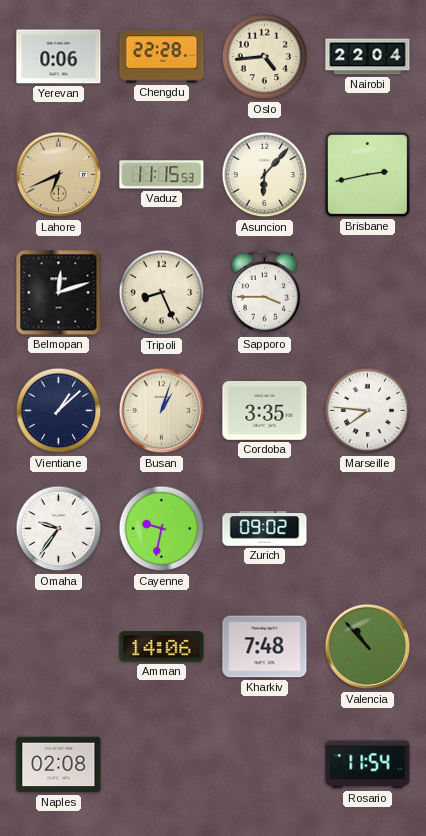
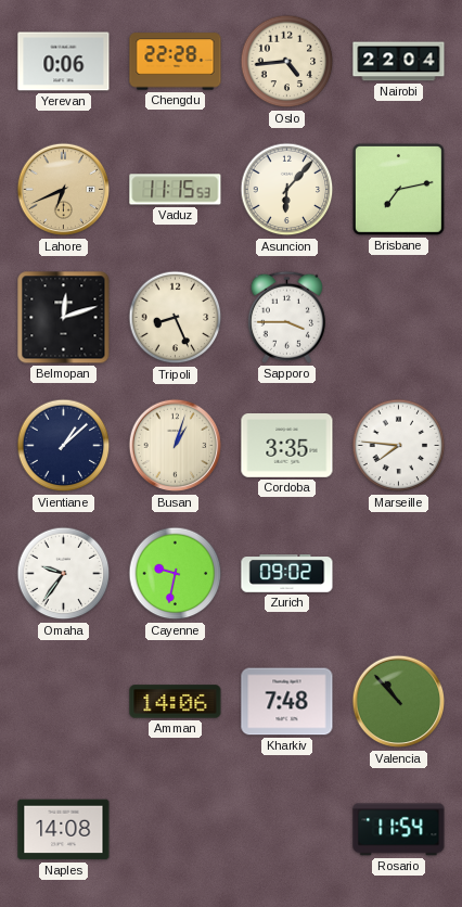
Brisbane: 2:43 -> 7:13 (398, 189)
Naples: 02:08 -> 14:08 (64, 830)
